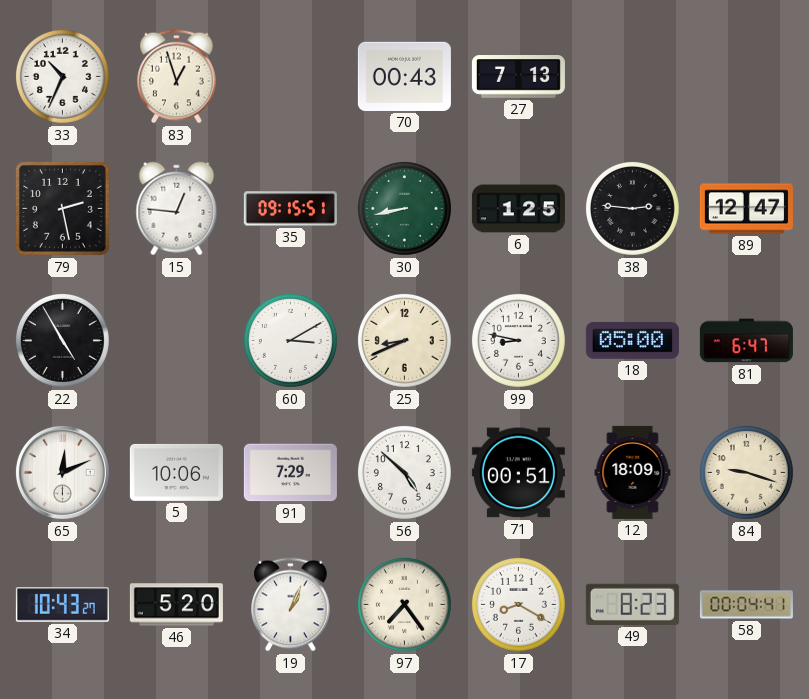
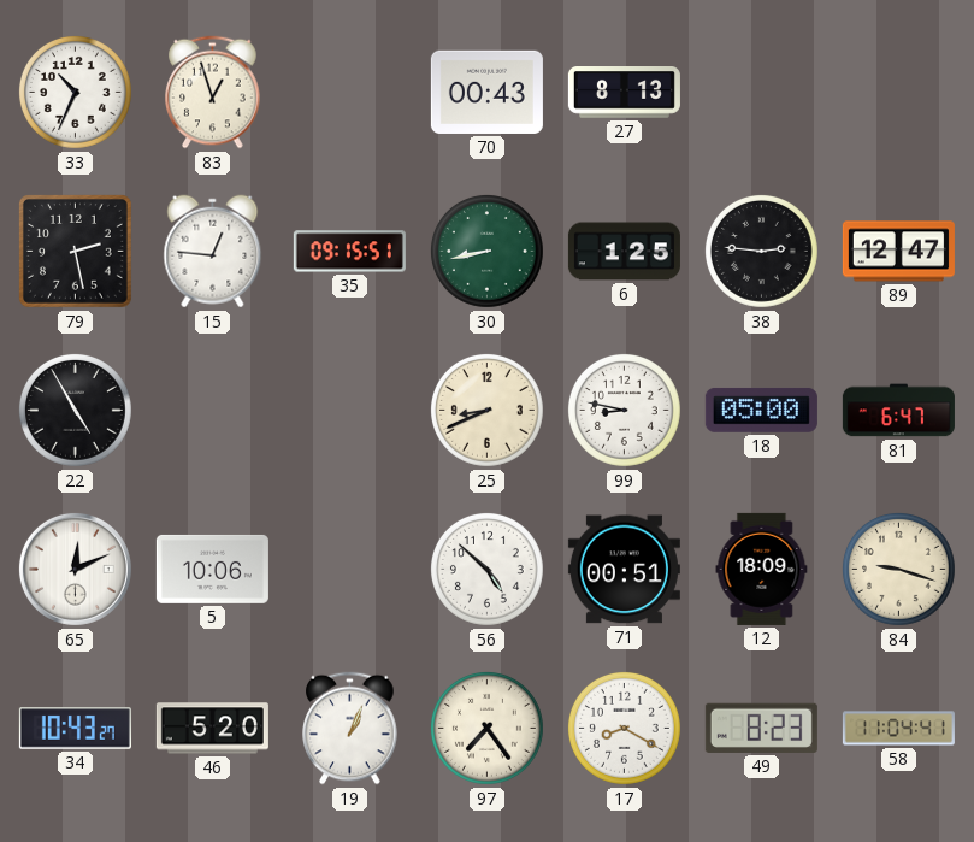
27: 7:13 -> 8:13 (624, 93)
60: 3:10 -> none (290, 340)
91: 7:29 -> none (290, 473)
58: 00:04 -> 11:04 (898, 729)
